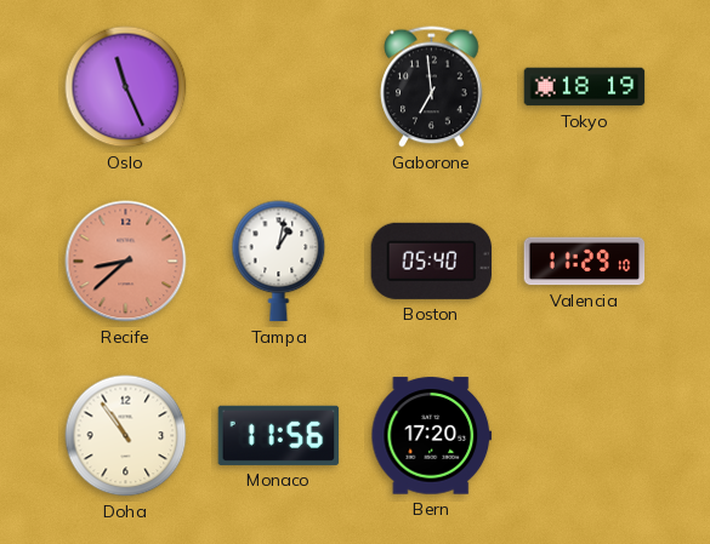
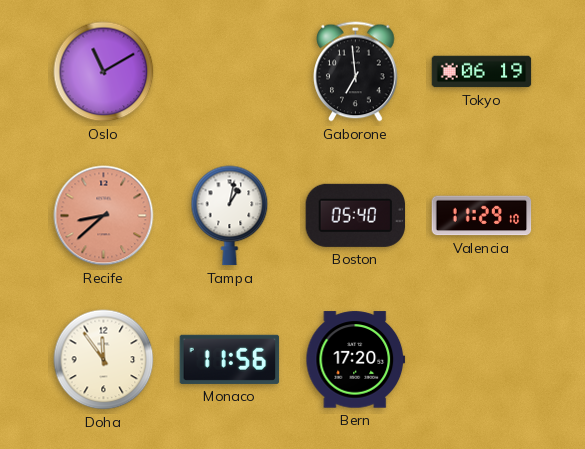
Oslo: 11:26 -> 11:10 (104, 72)
Tokyo: 18:19 -> 06:19 (482, 72)
Doha: 10:54 -> 11:54 (104, 360)
